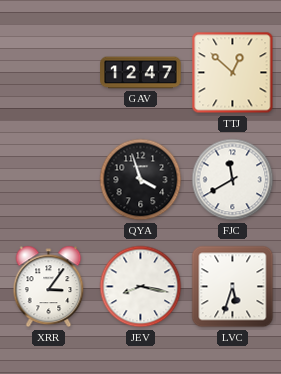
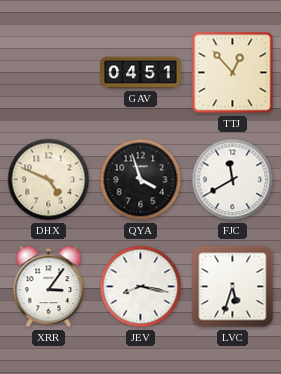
GAV: 12:47 -> 04:51 (141, 73)
TTJ: 12:52 -> 12:53 (233, 73)
DHX: none -> 4:49 (49, 180)
